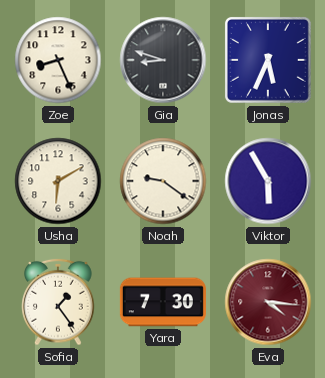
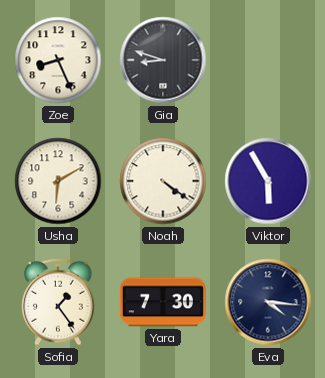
Jonas: 5:34 -> none (268, 60)
Noah: 9:21 -> 4:21 (163, 181)
Eva dial: burgundy -> navy (268, 302)
